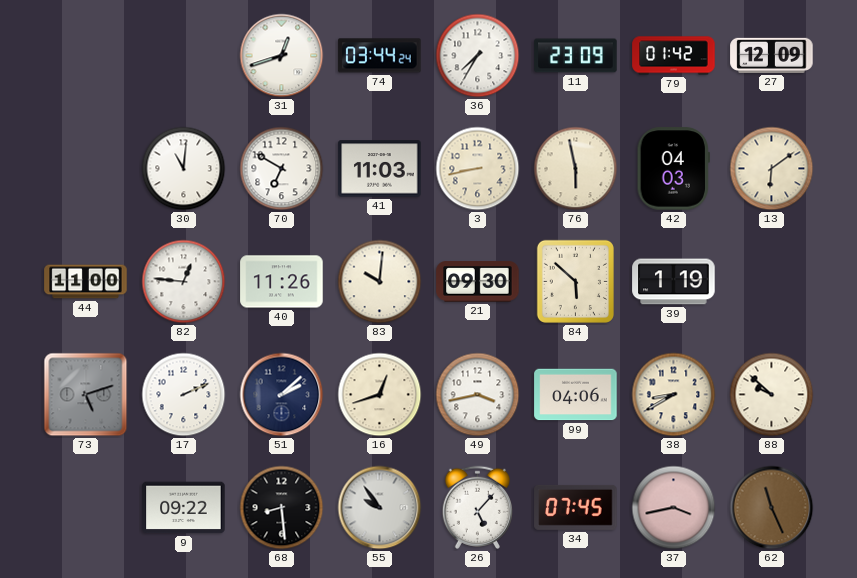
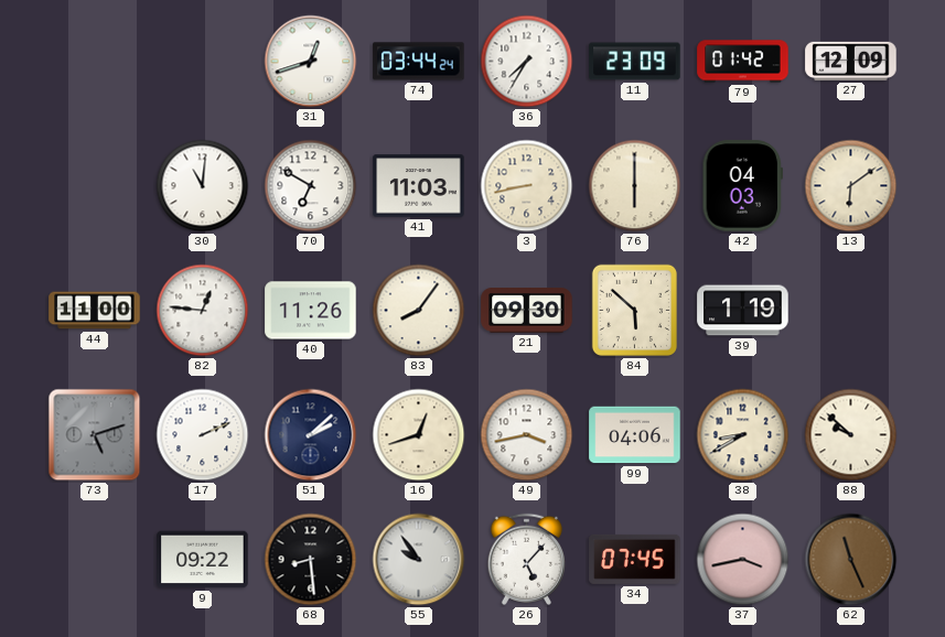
76: 5:58 -> 6:00 (635, 186)
83: 10:01 -> 8:06 (419, 311)
